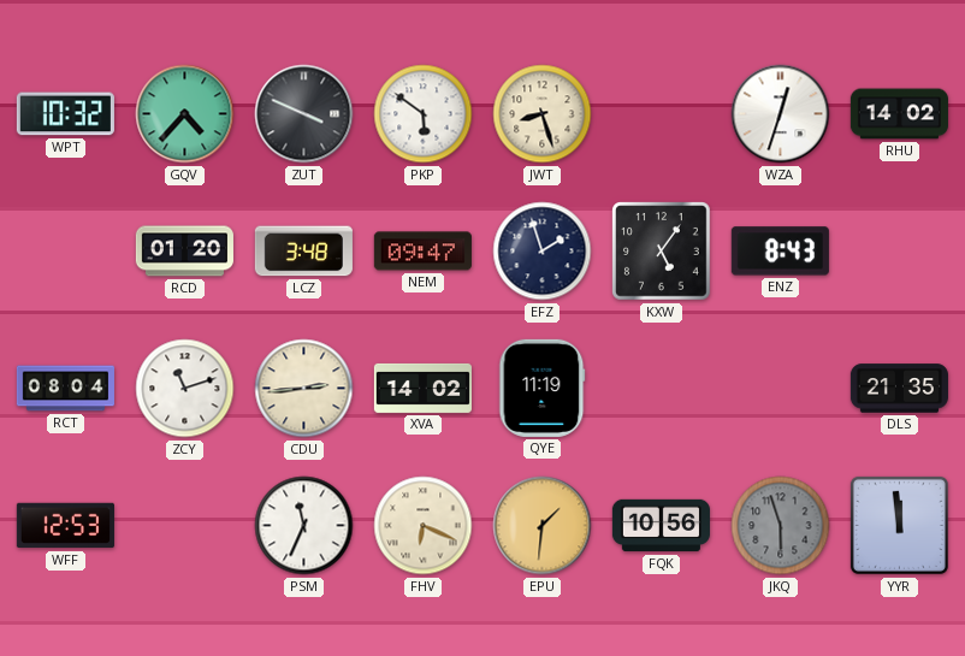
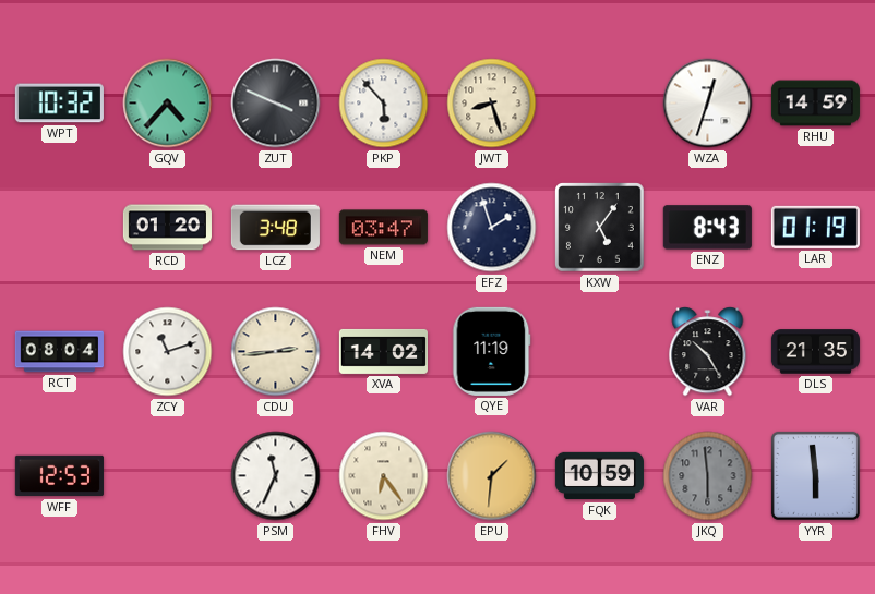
PKP: 5:51 -> 5:53 (384, 104)
RHU: 14:02 -> 14:59 (815, 104)
NEM: 09:47 -> 03:47 (383, 228)
LAR: none -> 01:19 (815, 227)
VAR: none -> 10:25 (708, 352)
FHV: 6:19 -> 6:24 (384, 476)
FQK: 10:56 -> 10:59 (599, 476)
JKQ: 5:57 -> 5:59 (708, 476)
YYR: 11:59 -> 5:59 (815, 475)
